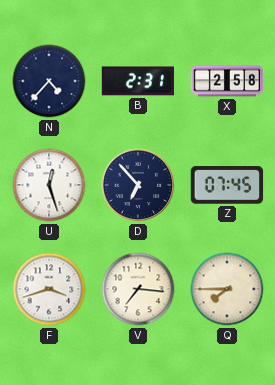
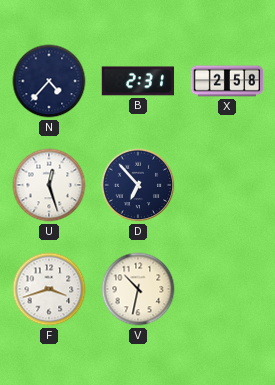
Z: 07:45 -> none (227, 185)
V: 7:16 -> 10:32 (138, 289)
Q: 7:45 -> none (227, 289)
